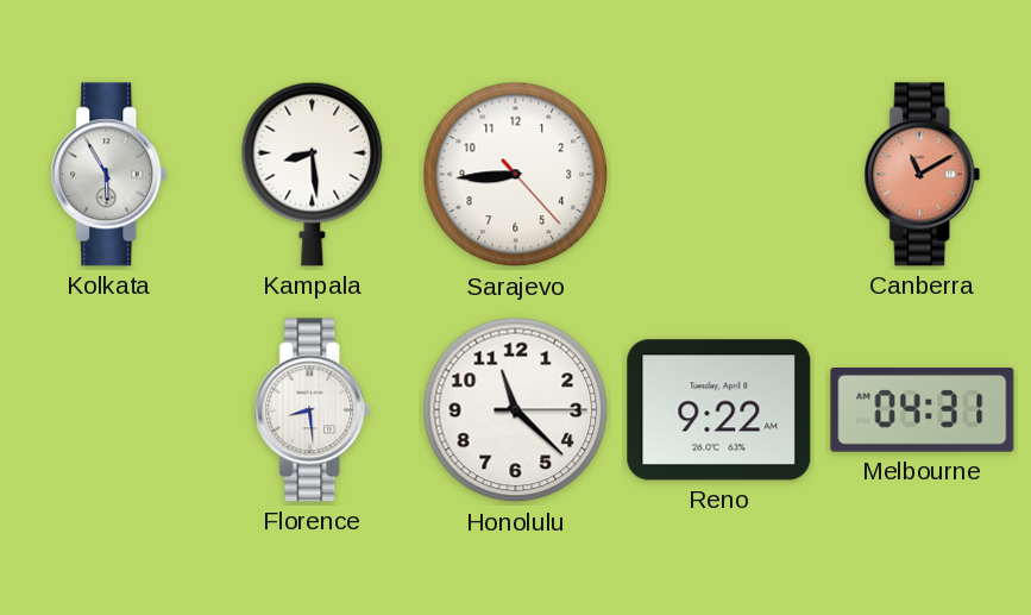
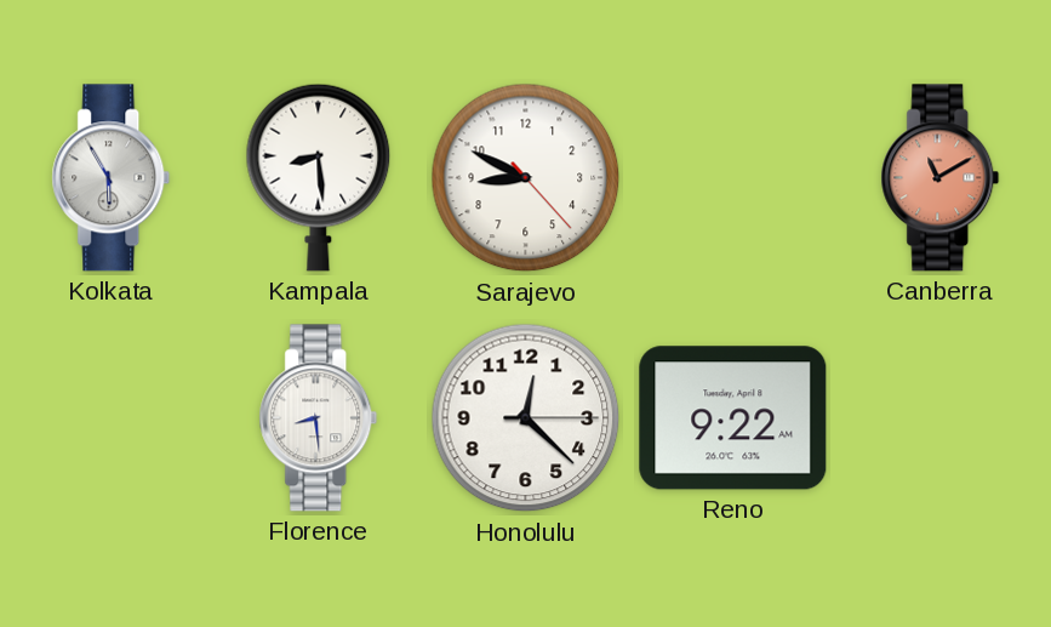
Sarajevo: 8:44 -> 8:49 (526, 178)
Honolulu: 11:22 -> 12:22 (526, 418)
Melbourne: 04:31 -> none (923, 410)
